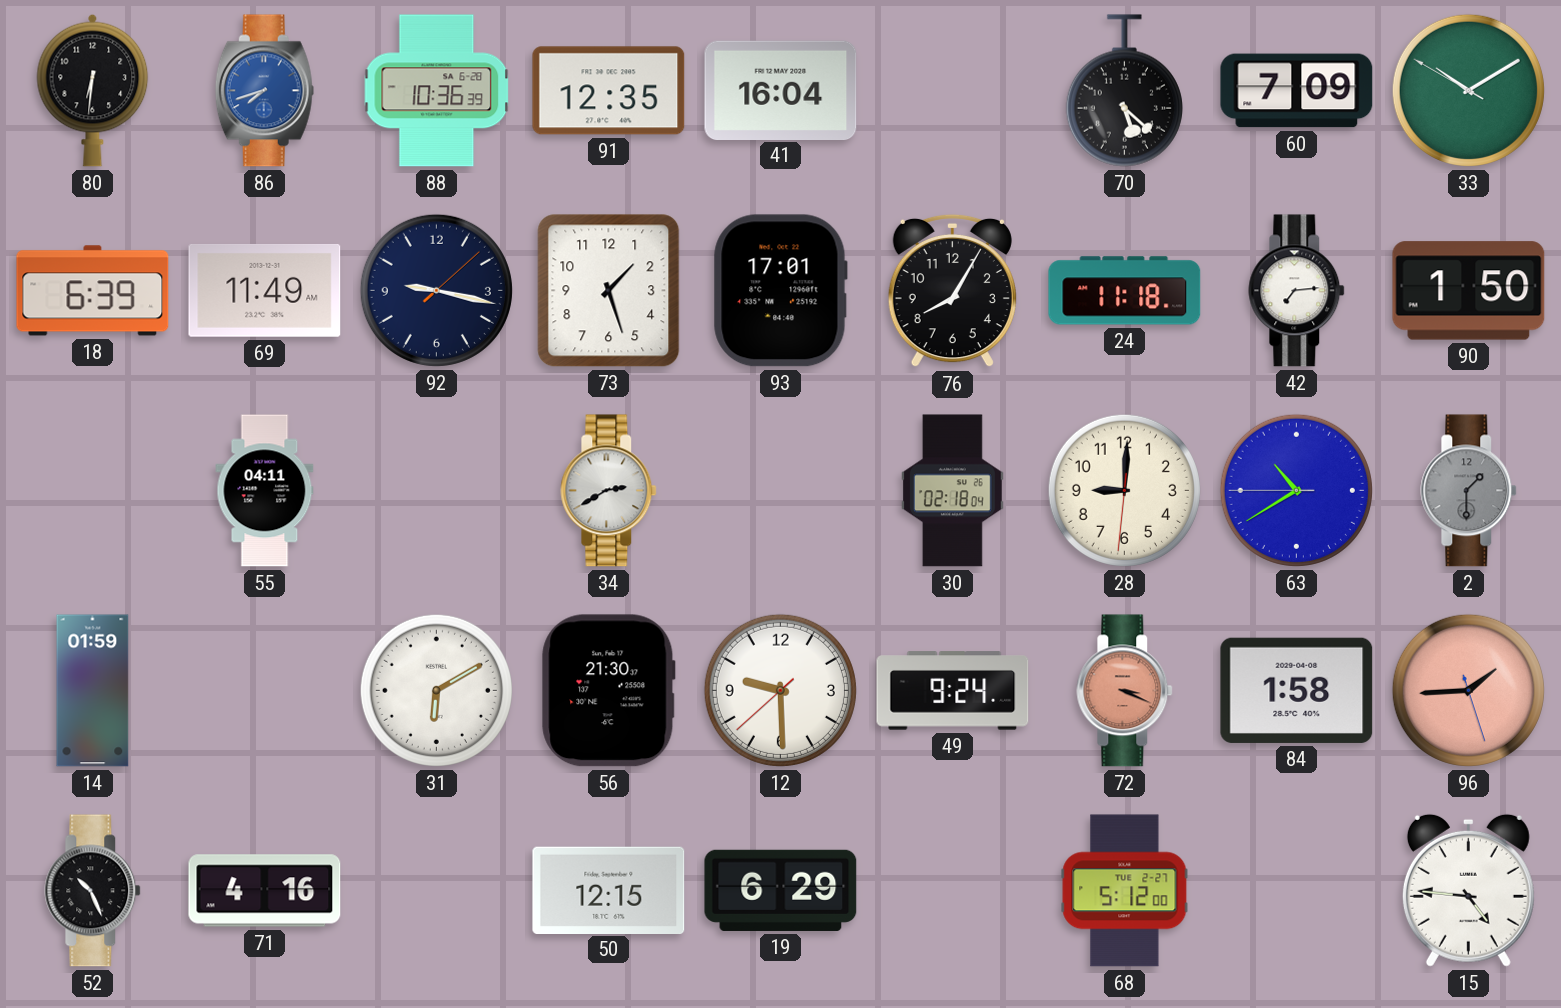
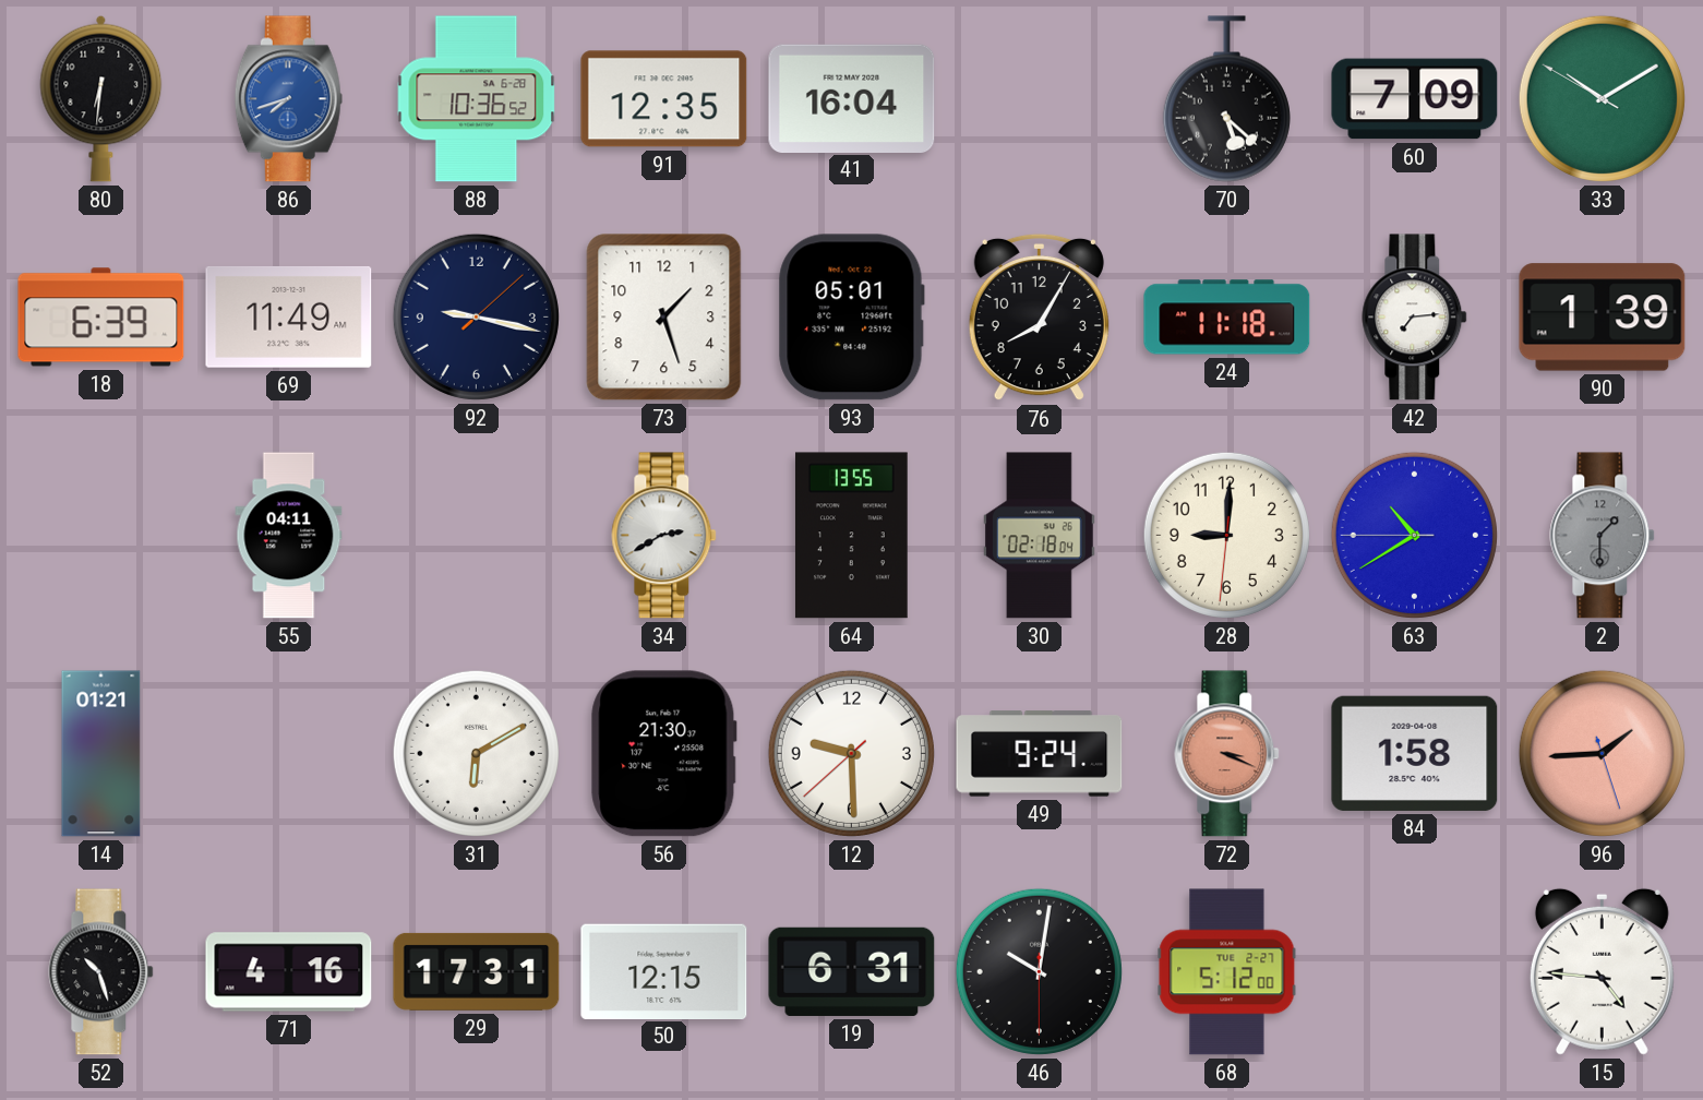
88: 10:36:39 -> 10:36:52 (477, 99)
93: 17:01 -> 05:01 (851, 318)
90: 1:50 -> 1:39 (1603, 318)
64: none -> 13:55 (851, 536)
14: 01:59 -> 01:21 (101, 754)
52: 10:26 -> 10:27 (101, 972)
29: none -> 17:31 (477, 971)
19: 6:29 -> 6:31 (852, 971)
46: none -> 10:01 (1039, 971)
